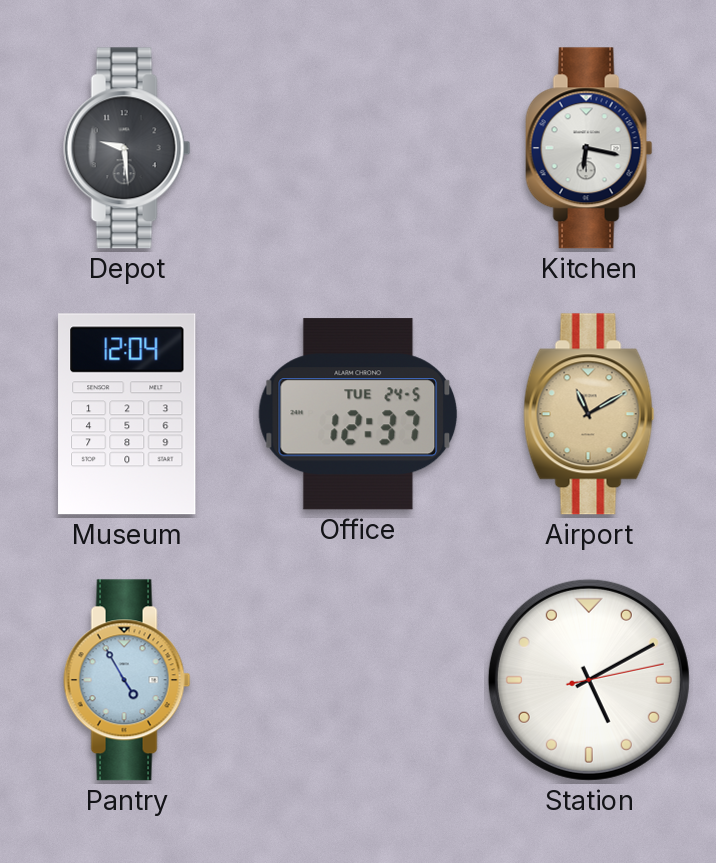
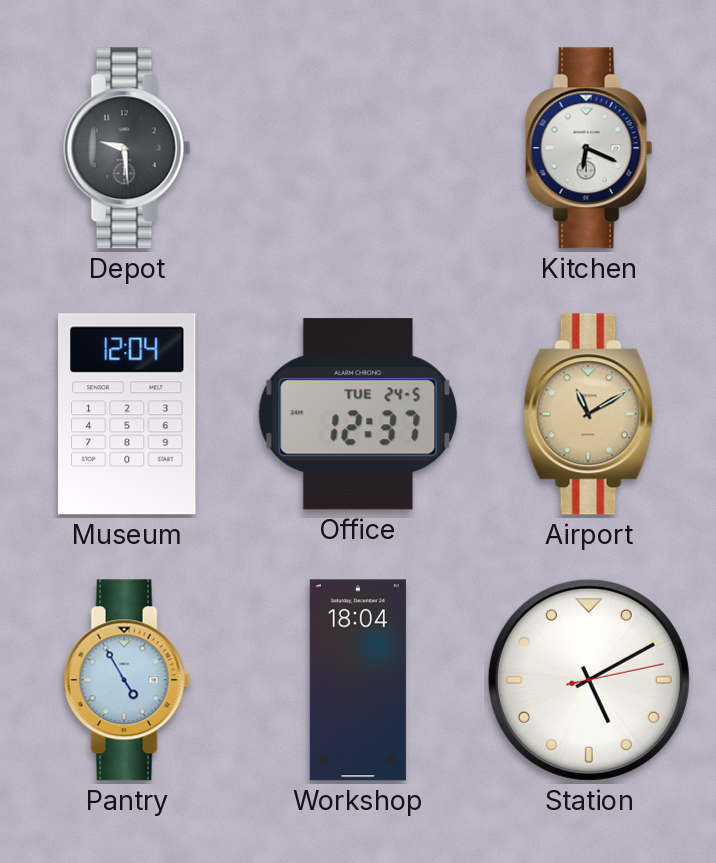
Kitchen: 6:17 -> 6:19 (589, 148)
Workshop: none -> 18:04 (358, 680)
